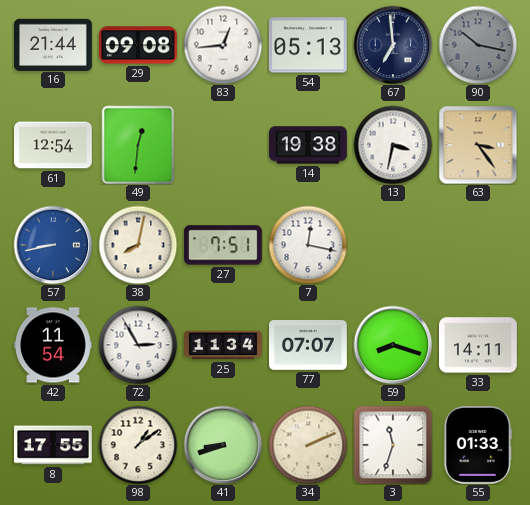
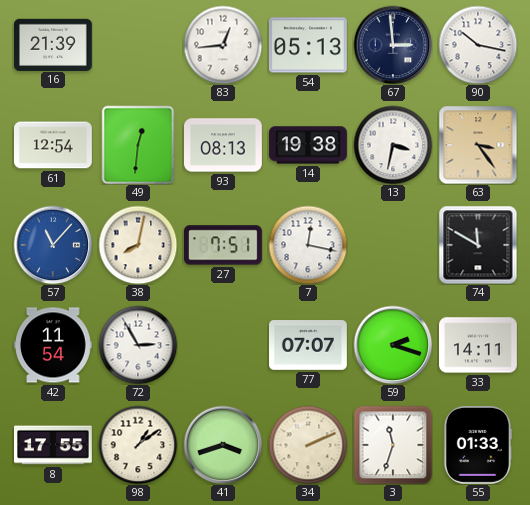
16: 21:44 -> 21:39 (54, 44)
29: 09:08 -> none (139, 45)
67: 6:59 -> 2:59 (393, 45)
90 dial: grey -> white (478, 45)
93: none -> 08:13 (224, 145)
57: 8:43 -> 11:07 (53, 245)
74: none -> 11:50 (478, 245)
25: 11:34 -> none (224, 345)
59: 8:18 -> 2:18 (393, 345)
41: 8:42 -> 3:42 (223, 445)
